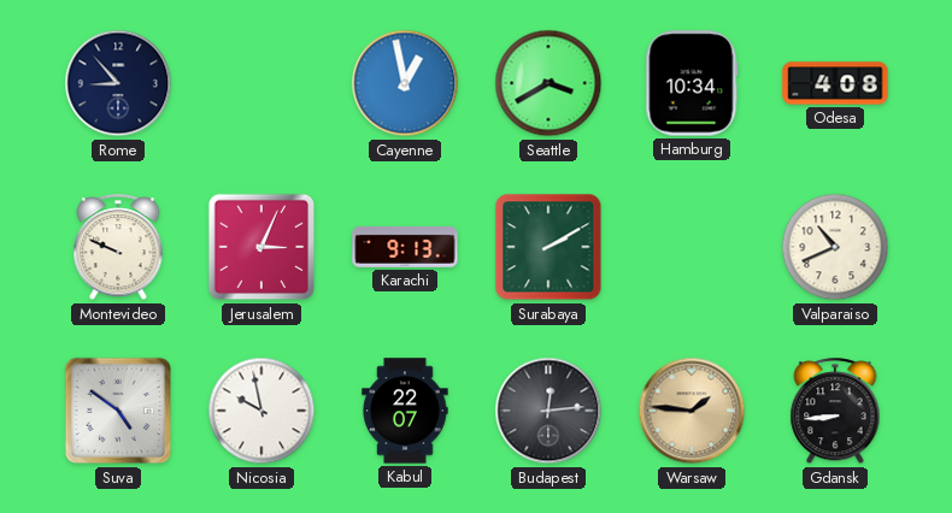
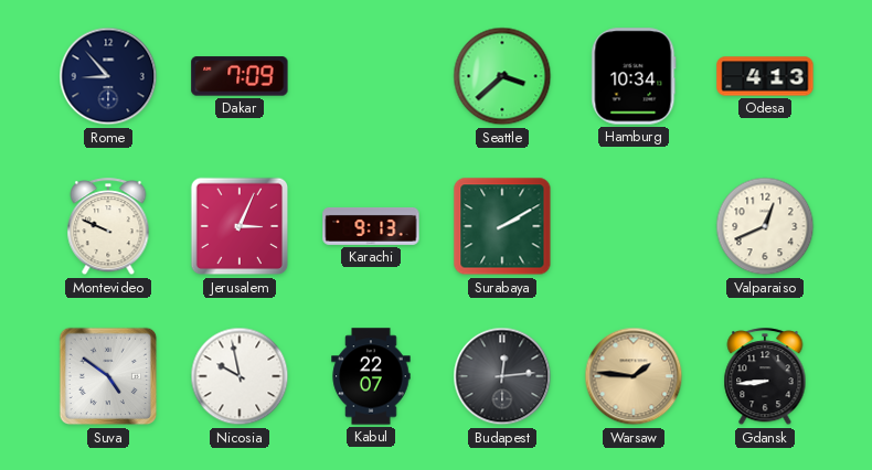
Dakar: none -> 7:09 (240, 76)
Cayenne: 12:58 -> none (405, 83)
Seattle: 3:40 -> 3:38 (502, 76)
Odesa: 4:08 -> 4:13 (765, 76)
Valparaiso: 10:41 -> 12:41 (765, 226)
